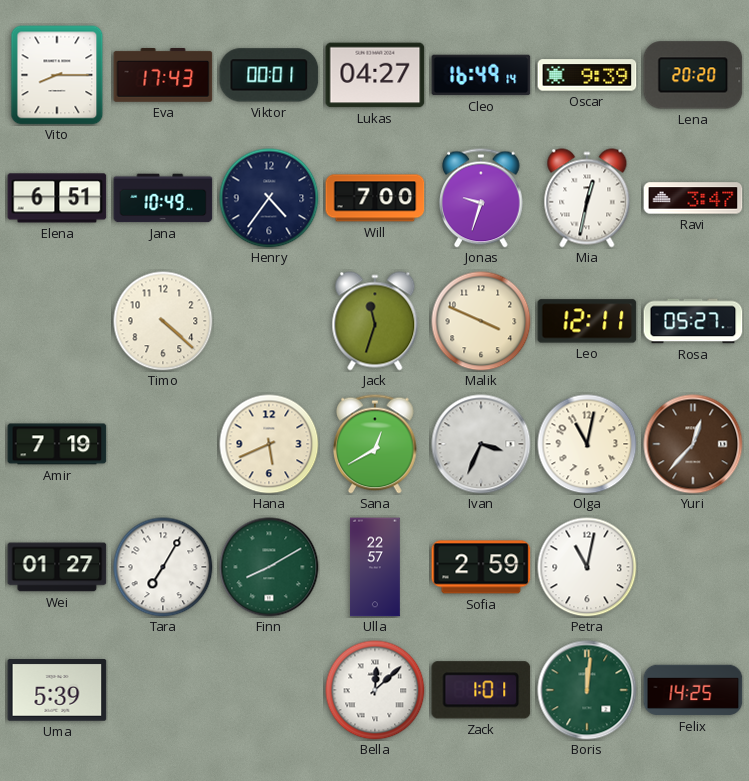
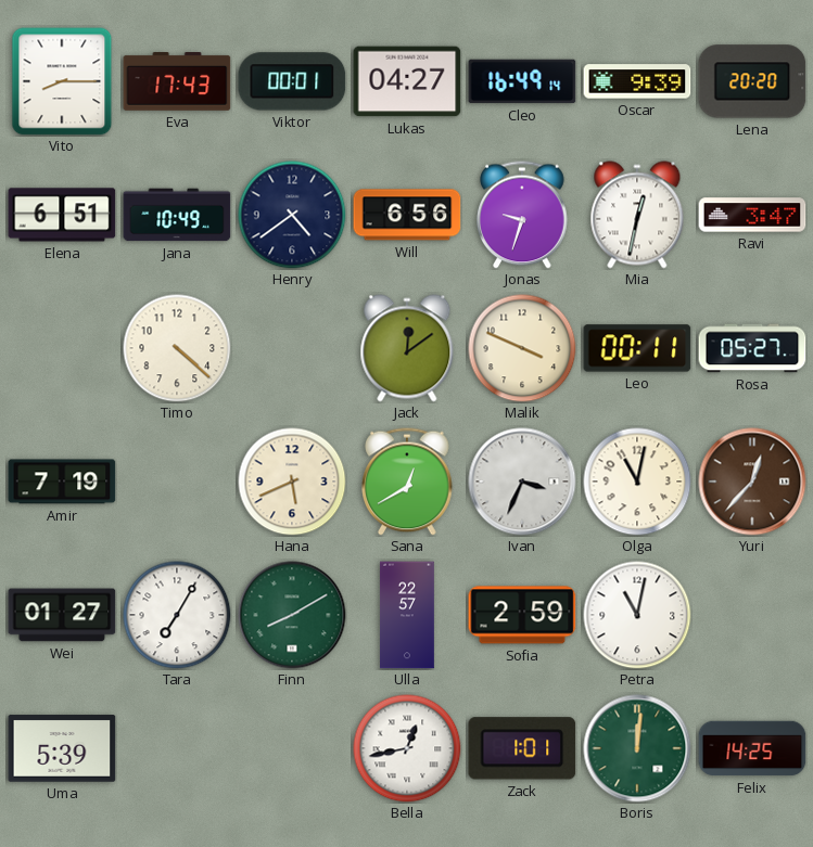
Henry: 4:36 -> 4:39 (292, 215)
Will: 7:00 -> 6:56 (407, 215)
Jack: 11:33 -> 12:09 (407, 348)
Leo: 12:11 -> 00:11 (637, 348)
Bella: 12:08 -> 12:43 (407, 748)
